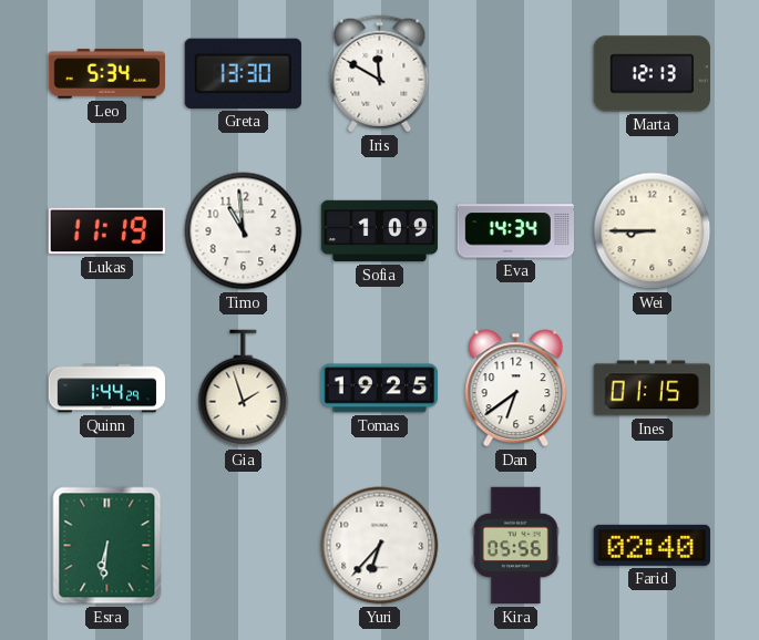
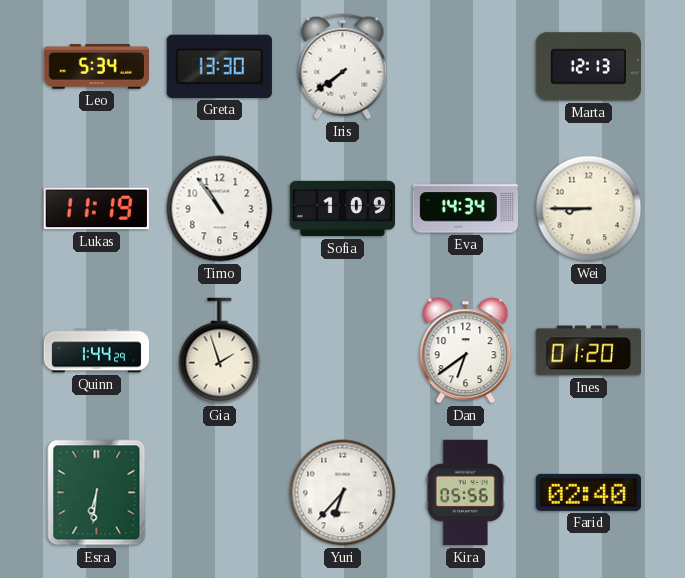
Iris: 11:50 -> 7:39 (343, 67)
Timo: 10:59 -> 10:54 (220, 209)
Tomas: 19:25 -> none (380, 389)
Ines: 01:15 -> 01:20 (588, 351)
